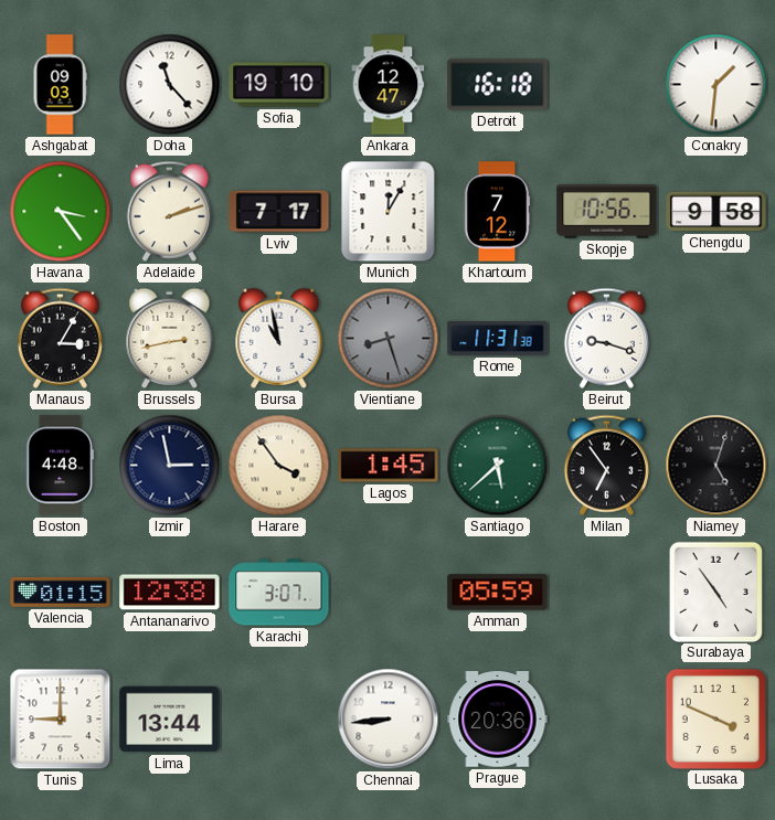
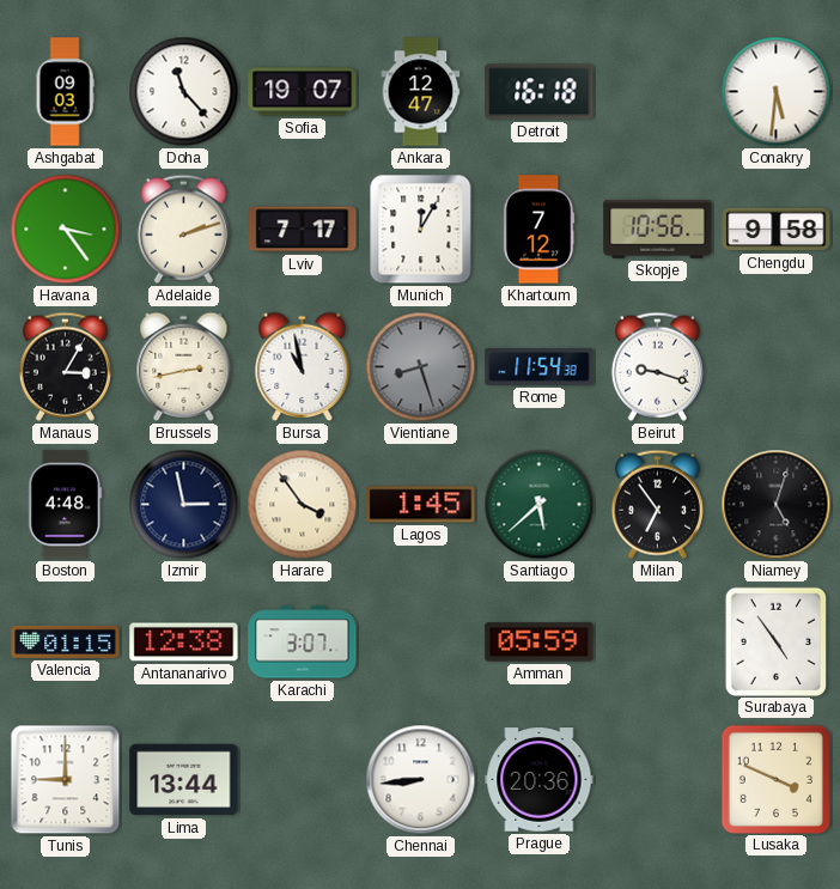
Sofia: 19:10 -> 19:07 (303, 92)
Conakry: 1:31 -> 5:31 (777, 92)
Rome: 11:31 -> 11:54 (540, 367)
